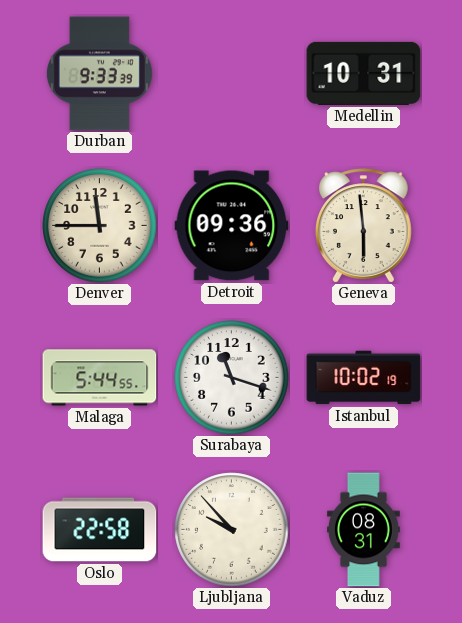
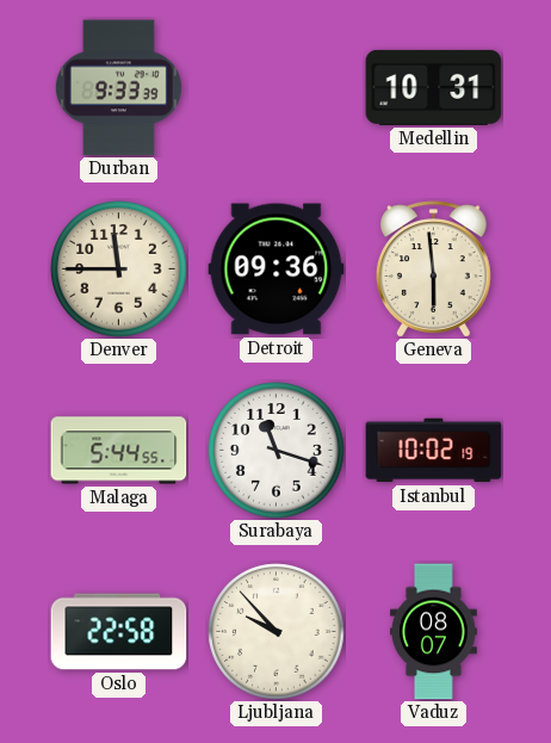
Vaduz: 08:31 -> 08:07 (433, 632)
